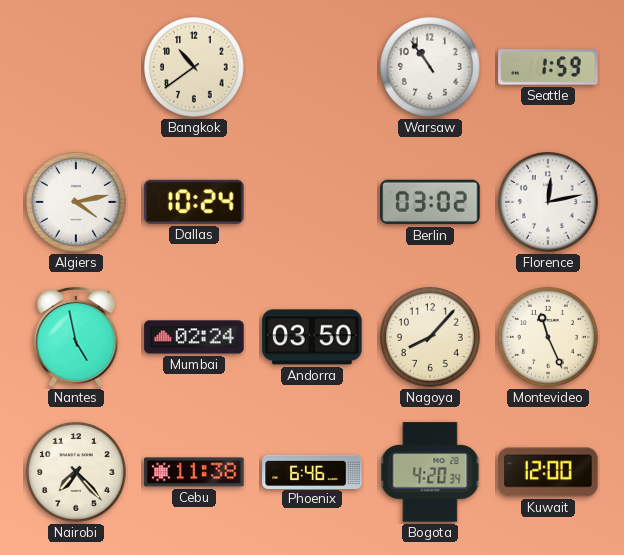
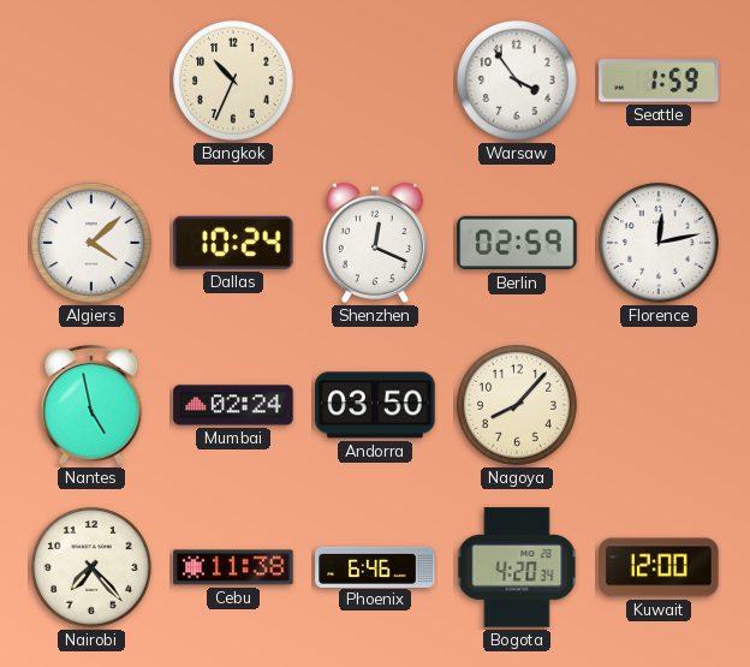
Bangkok: 10:39 -> 10:34 (234, 82)
Warsaw: 10:54 -> 3:54 (518, 82)
Algiers: 4:13 -> 4:08 (93, 244)
Shenzhen: none -> 12:19 (374, 243)
Berlin: 03:02 -> 02:59 (517, 243)
Montevideo: 11:26 -> none (549, 338)
